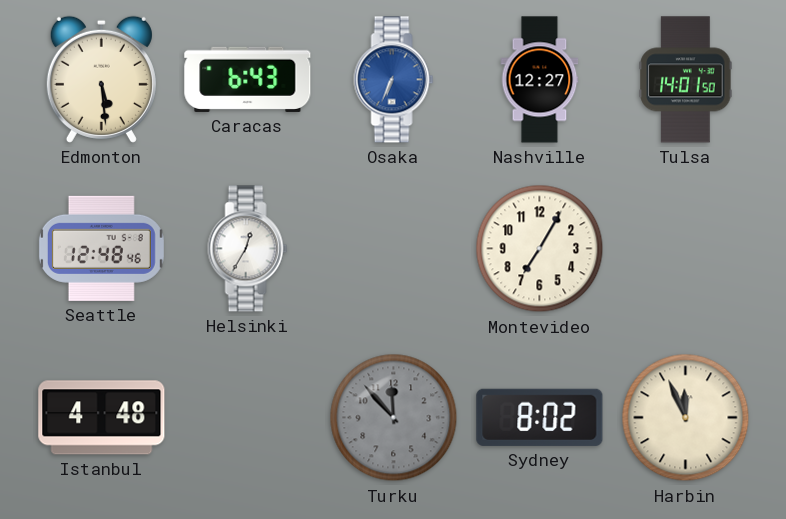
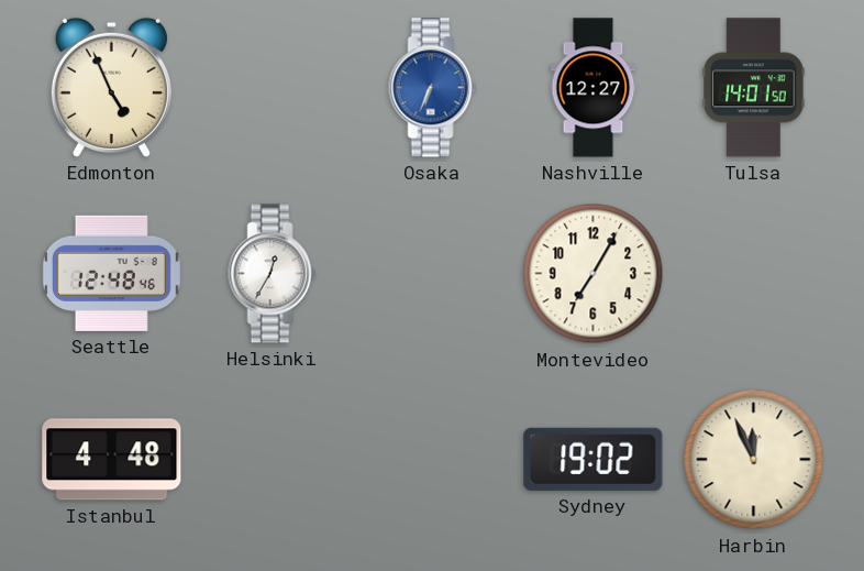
Edmonton: 5:29 -> 4:56 (111, 87)
Caracas: 6:43 -> none (248, 79)
Turku: 11:53 -> none (394, 418)
Sydney: 8:02 -> 19:02 (594, 459)
